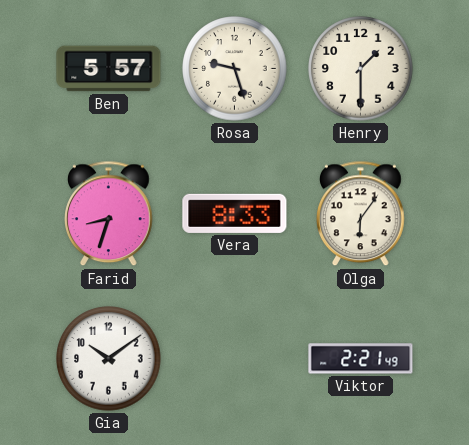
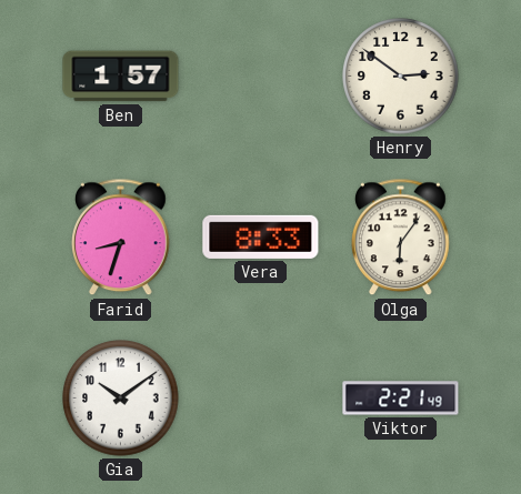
Ben: 5:57 -> 1:57 (121, 77)
Rosa: 9:27 -> none (235, 69)
Henry: 1:30 -> 2:51 (401, 77)
